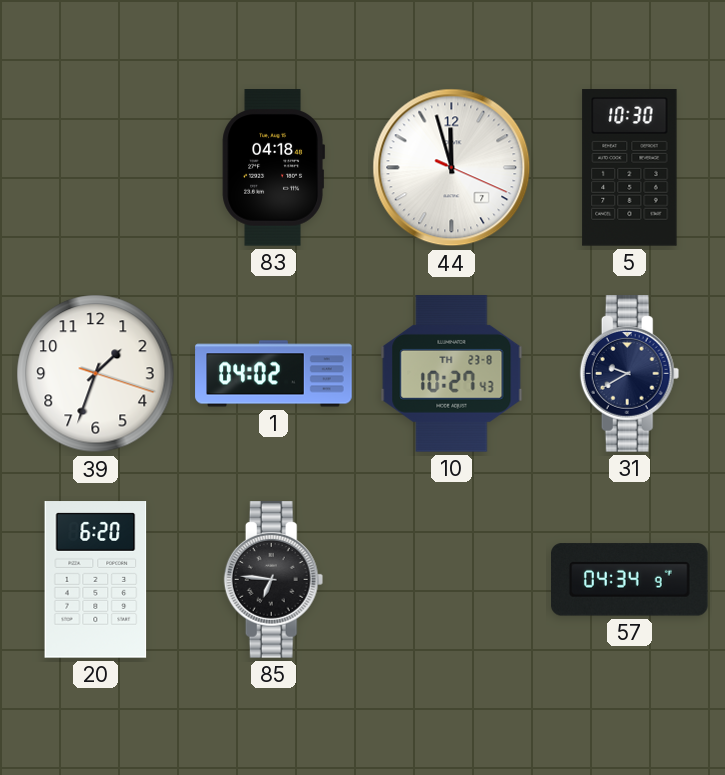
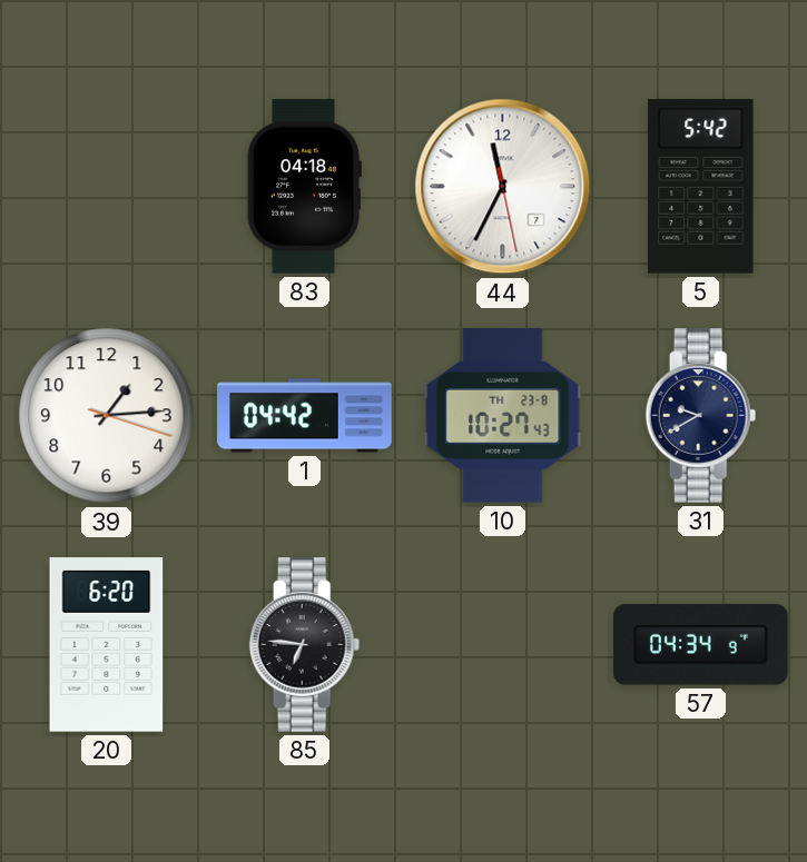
44: 11:57 -> 11:34 (503, 187)
5: 10:30 -> 5:42 (701, 187)
39: 1:33 -> 1:14 (107, 416)
1: 04:02 -> 04:42 (305, 416)
